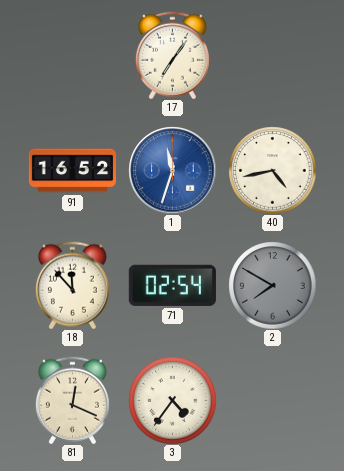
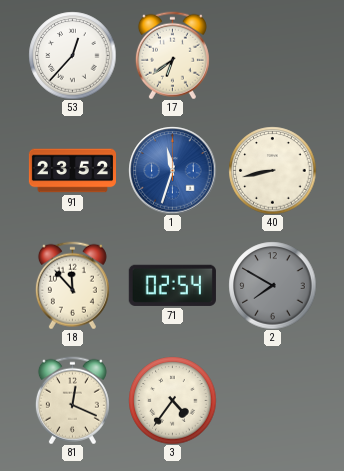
53: none -> 12:37 (72, 55)
17: 7:06 -> 6:39 (172, 55)
91: 16:52 -> 23:52 (72, 171)
40: 4:43 -> 8:43 (272, 170)
